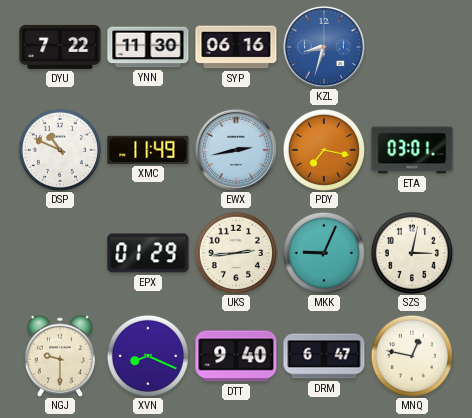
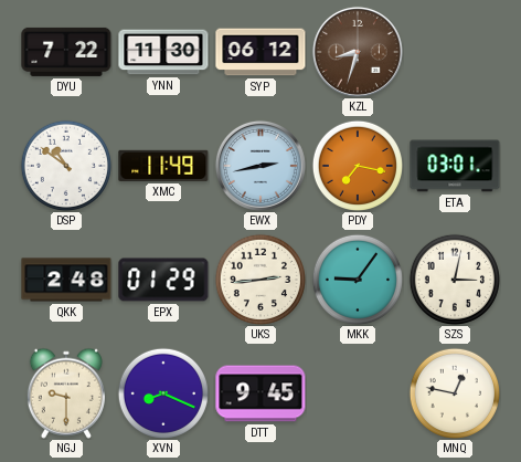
SYP: 06:16 -> 06:12 (260, 52)
KZL dial: blue -> brown (358, 52)
DSP: 10:49 -> 10:51 (66, 166)
QKK: none -> 2:48 (66, 280)
MKK: 9:04 -> 9:06 (358, 280)
DTT: 9:40 -> 9:45 (260, 393)
DRM: 6:47 -> none (324, 356)
